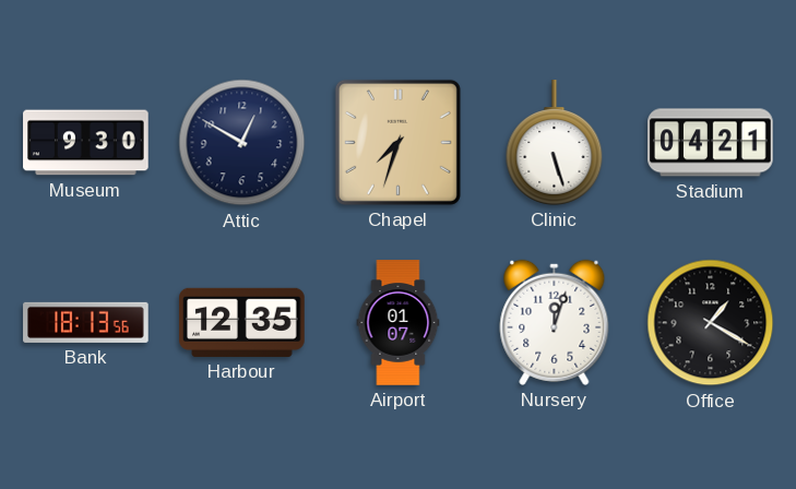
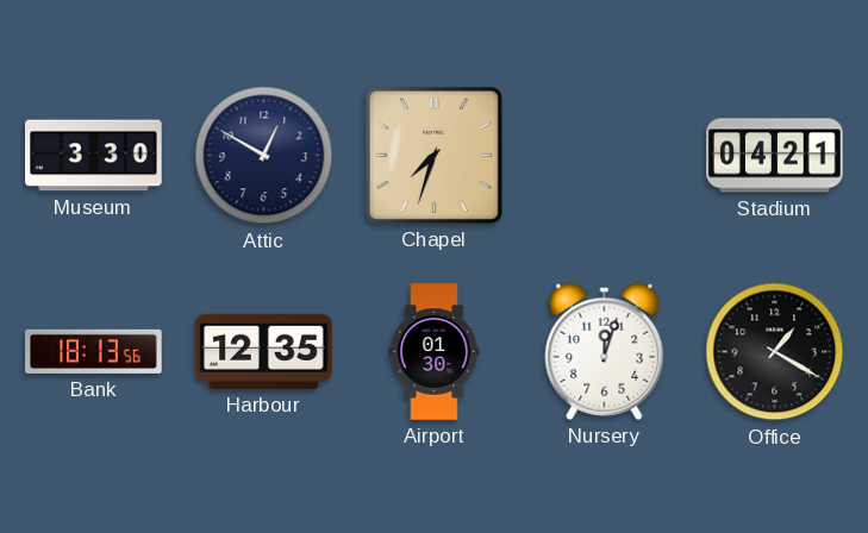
Museum: 9:30 -> 3:30 (94, 156)
Clinic: 5:27 -> none (555, 143)
Airport: 01:07 -> 01:30 (435, 352)
